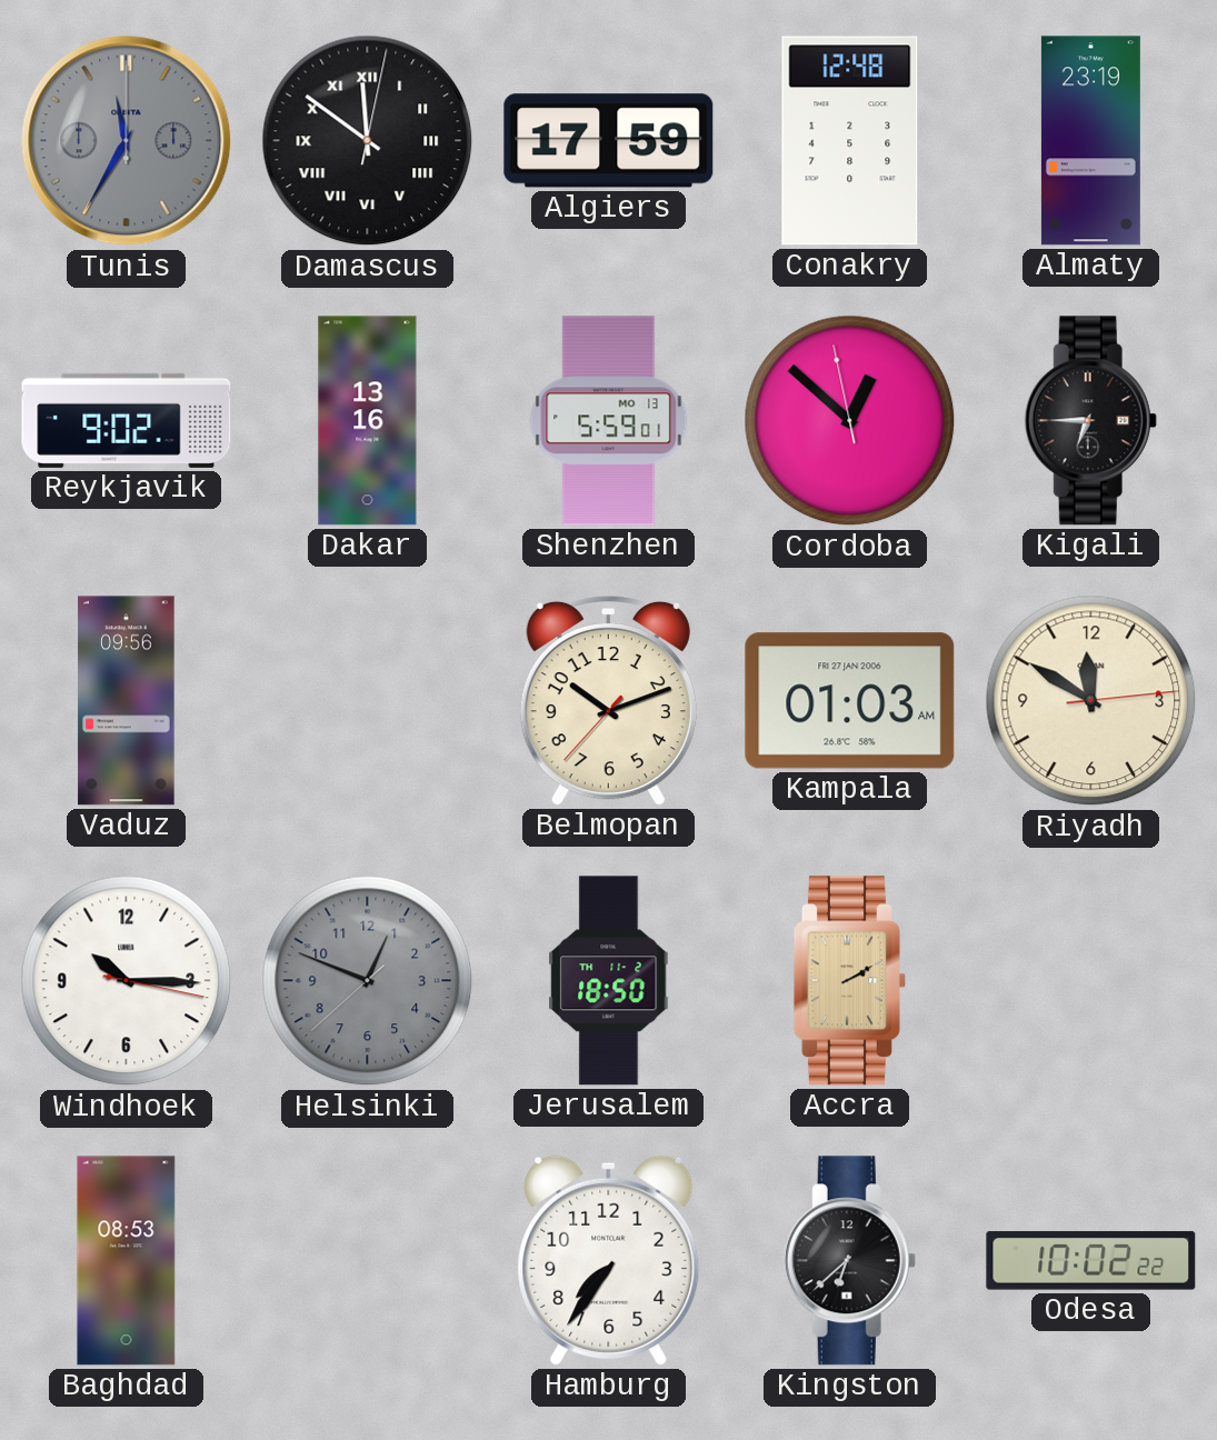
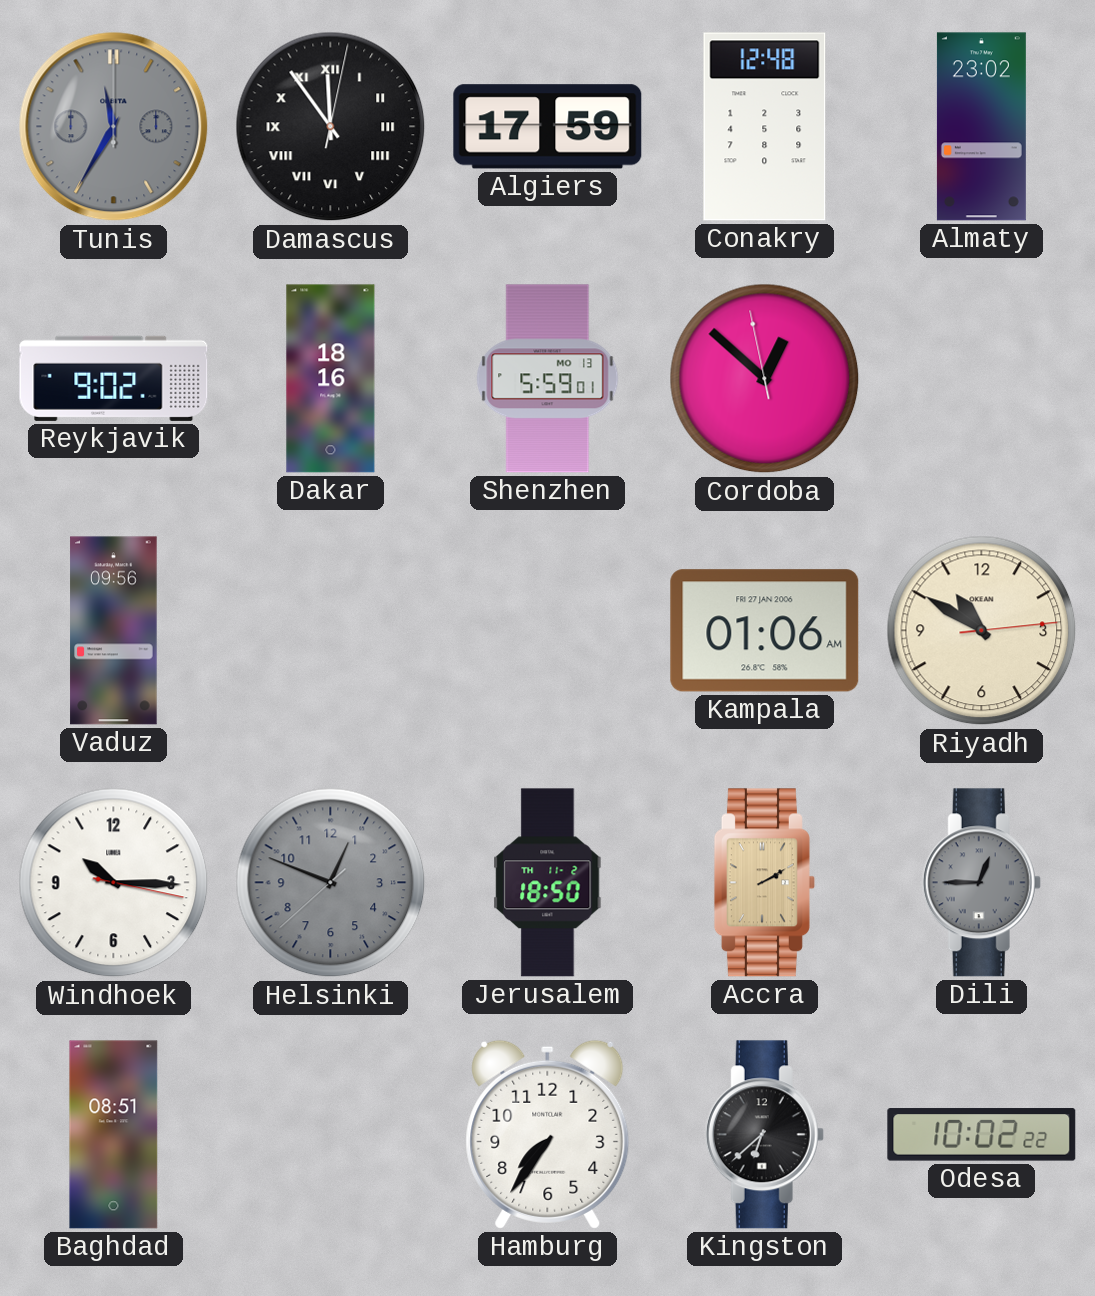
Damascus: 11:51 -> 11:54 (331, 127)
Almaty: 23:19 -> 23:02 (981, 127)
Dakar: 13:16 -> 18:16 (331, 379)
Kigali: 6:45 -> none (1090, 421)
Belmopan: 10:11 -> none (608, 700)
Kampala: 01:03 -> 01:06 (765, 631)
Riyadh: 11:50 -> 10:50 (982, 631)
Dili: none -> 12:45 (981, 883)
Baghdad: 08:53 -> 08:51 (114, 1135)
